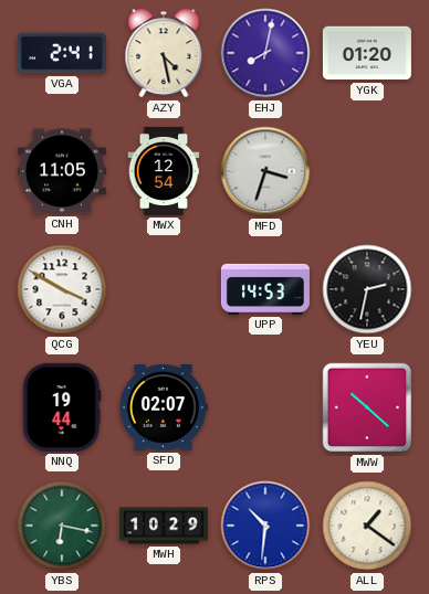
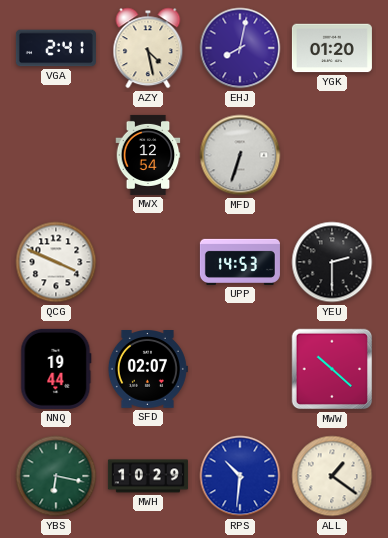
CNH: 11:05 -> none (62, 171)
MFD: 3:33 -> 6:33 (240, 155)
QCG: 3:50 -> 3:49 (56, 262)
YEU: 2:32 -> 2:30 (332, 262)
